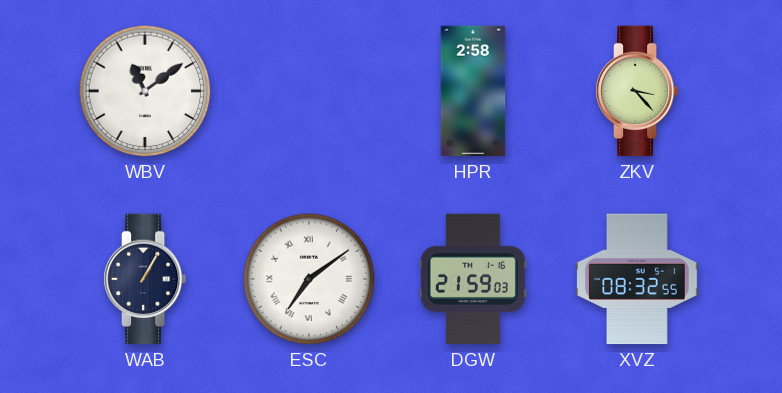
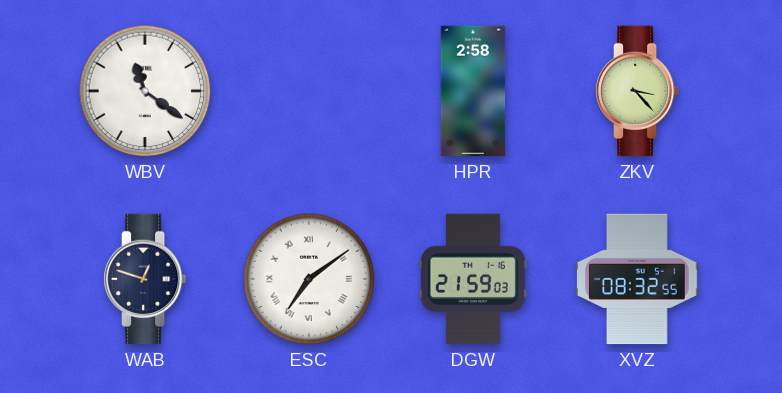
WBV: 11:09 -> 11:21 (145, 91)
WAB: 1:05 -> 12:48 (145, 279)
